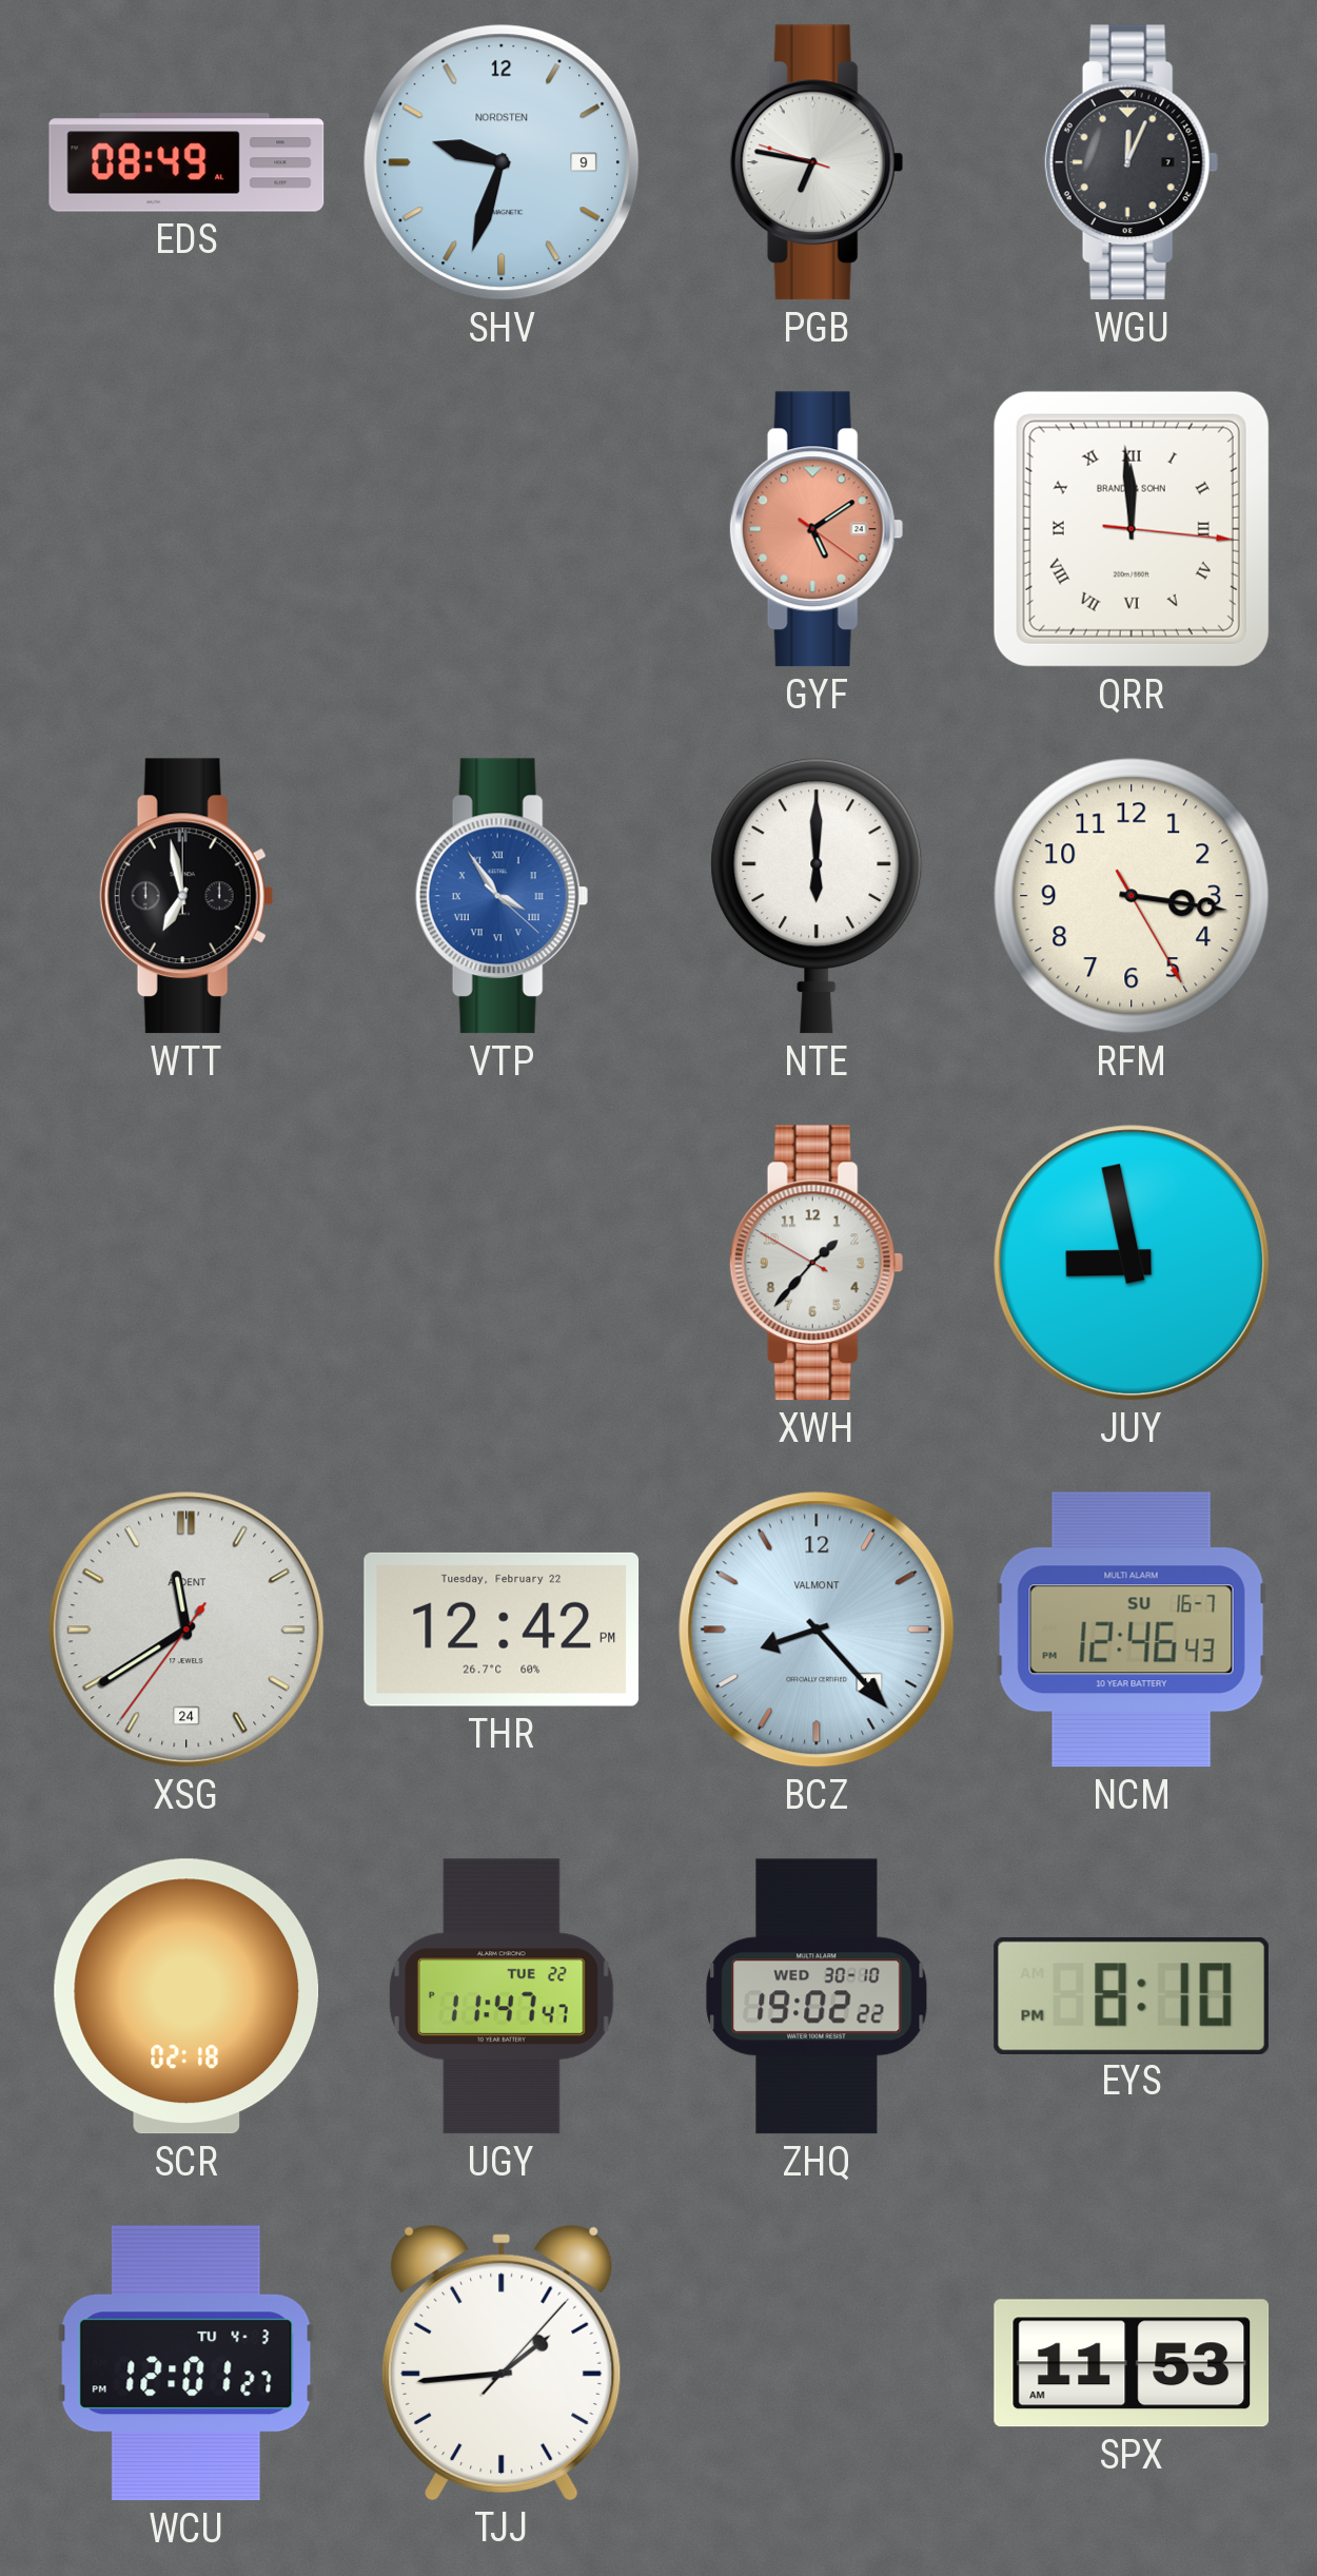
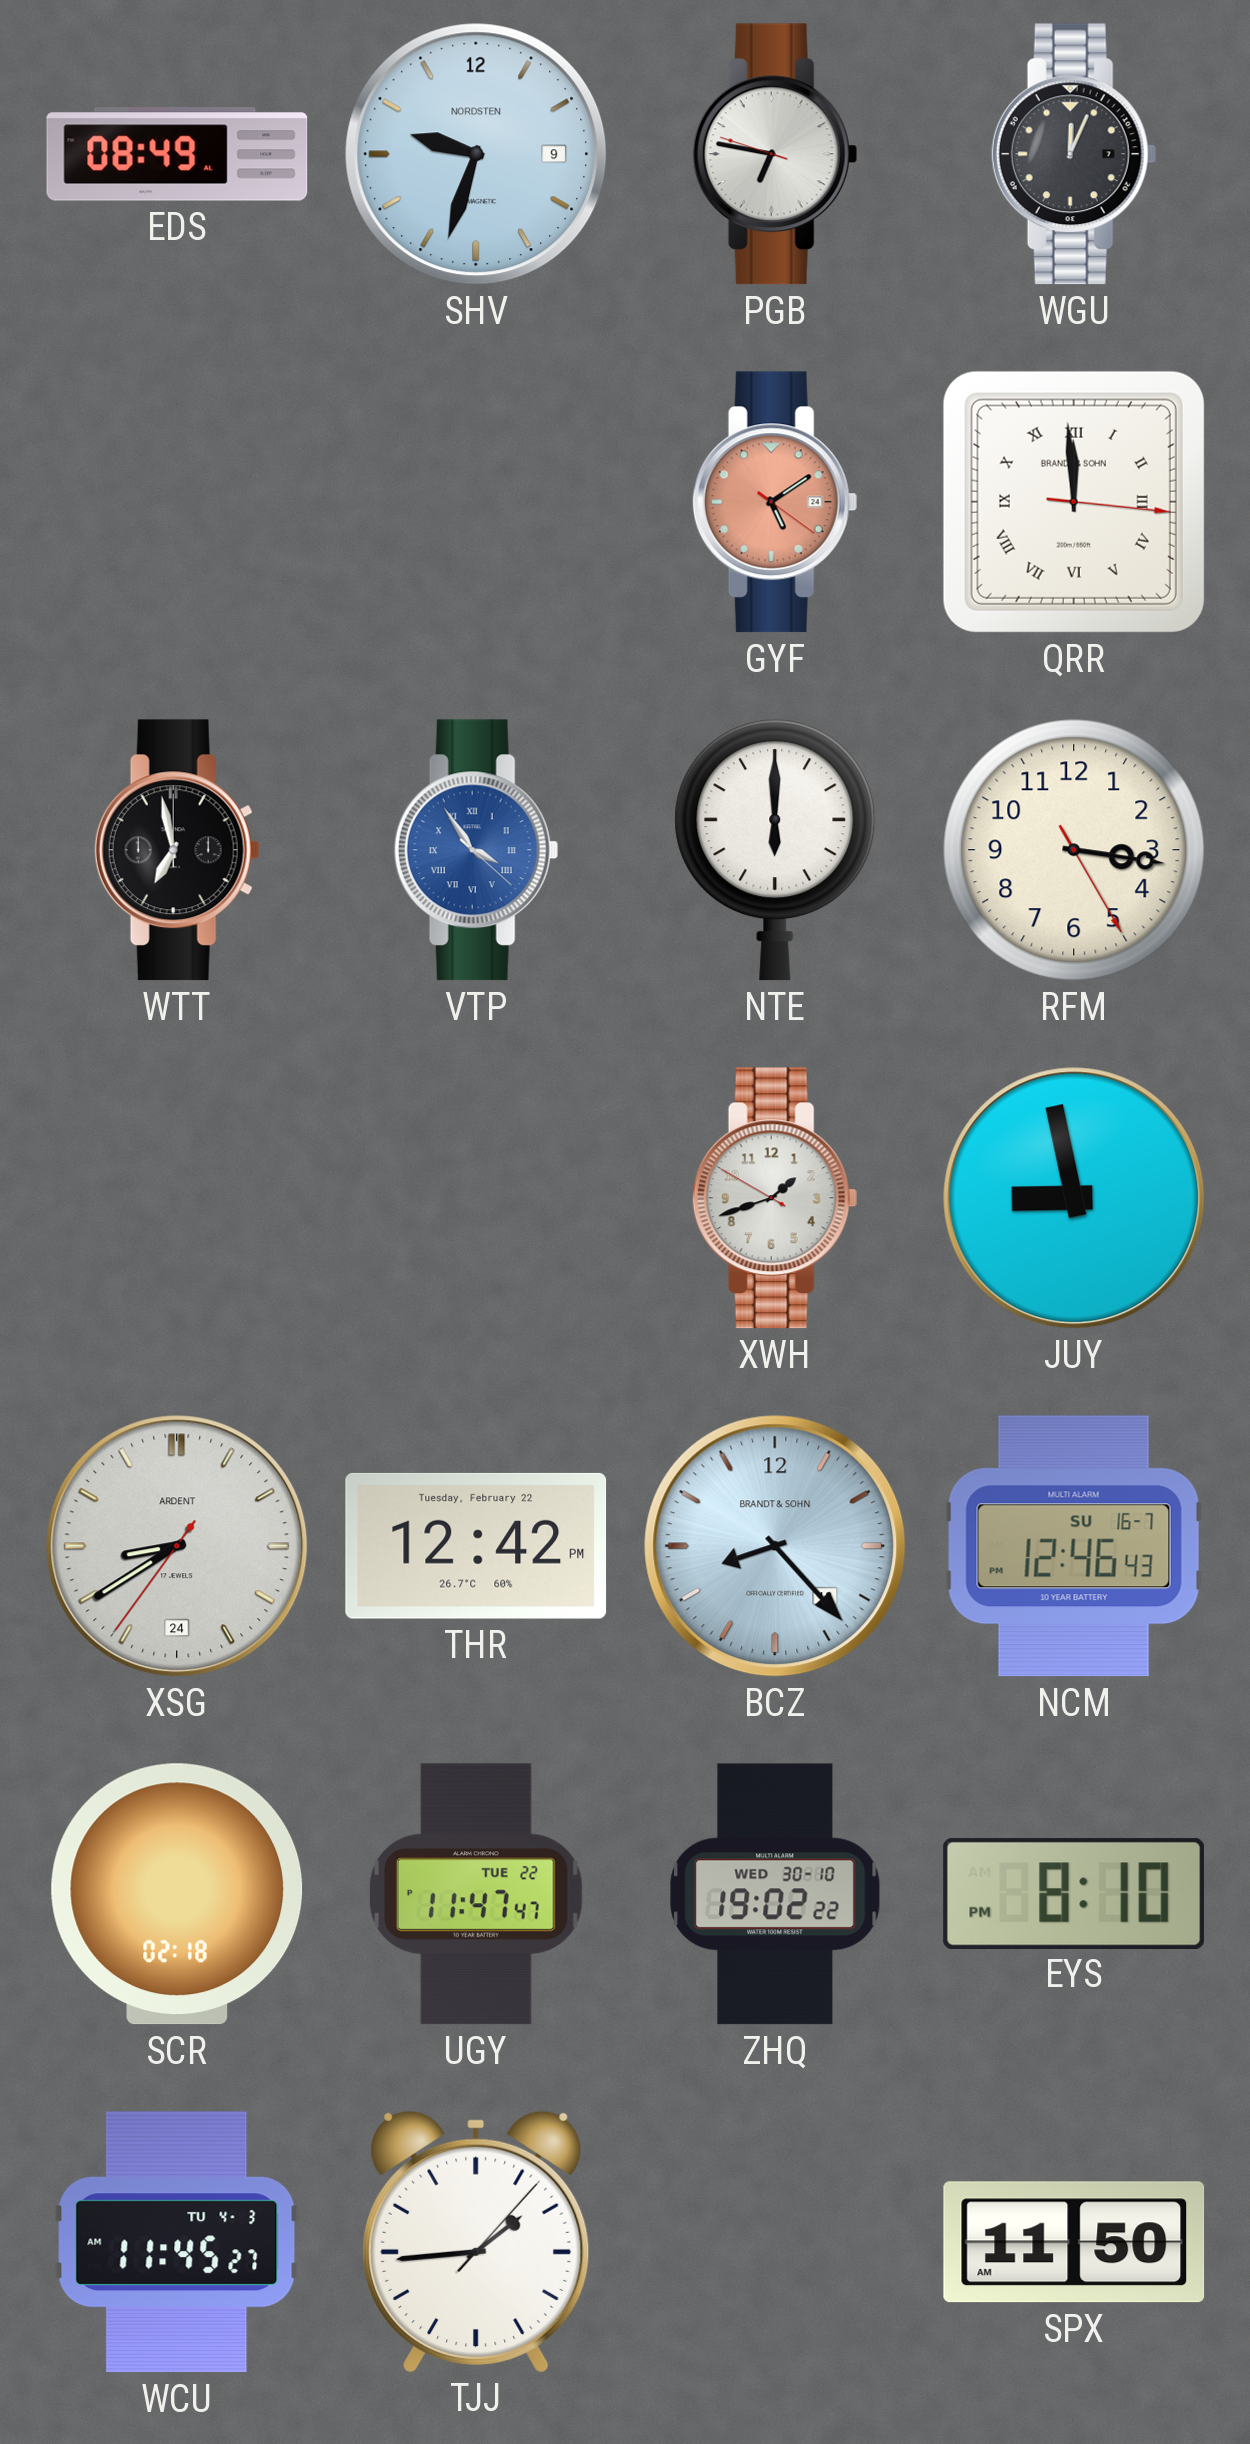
XWH: 1:36 -> 1:41 (775, 1198)
XSG: 11:39 -> 8:39 (177, 1546)
BCZ brand: VALMONT -> BRANDT & SOHN (775, 1546)
WCU: 12:01 -> 11:45 (177, 2242)
SPX: 11:53 -> 11:50 (1074, 2242)
